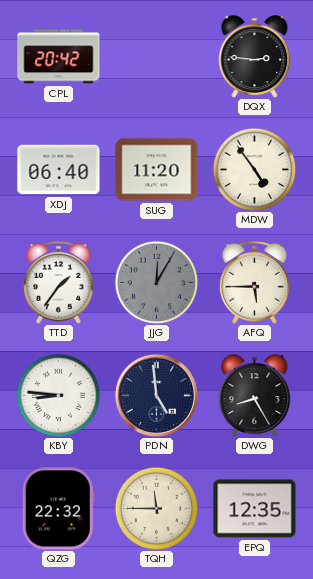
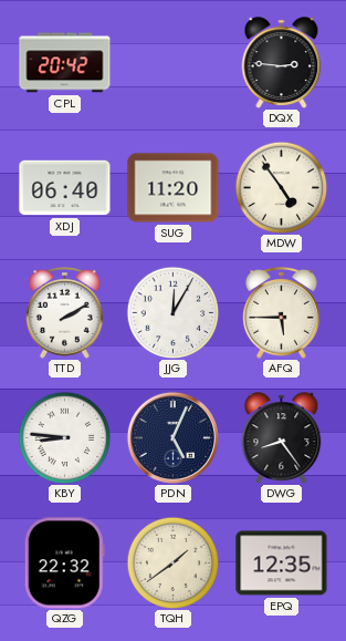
TTD: 1:36 -> 2:10 (65, 313)
JJG dial: grey -> white (172, 312)
PDN: 4:59 -> 5:04 (172, 437)
DWG: 8:25 -> 8:24 (282, 438)
TQH: 11:45 -> 1:39 (172, 562)
